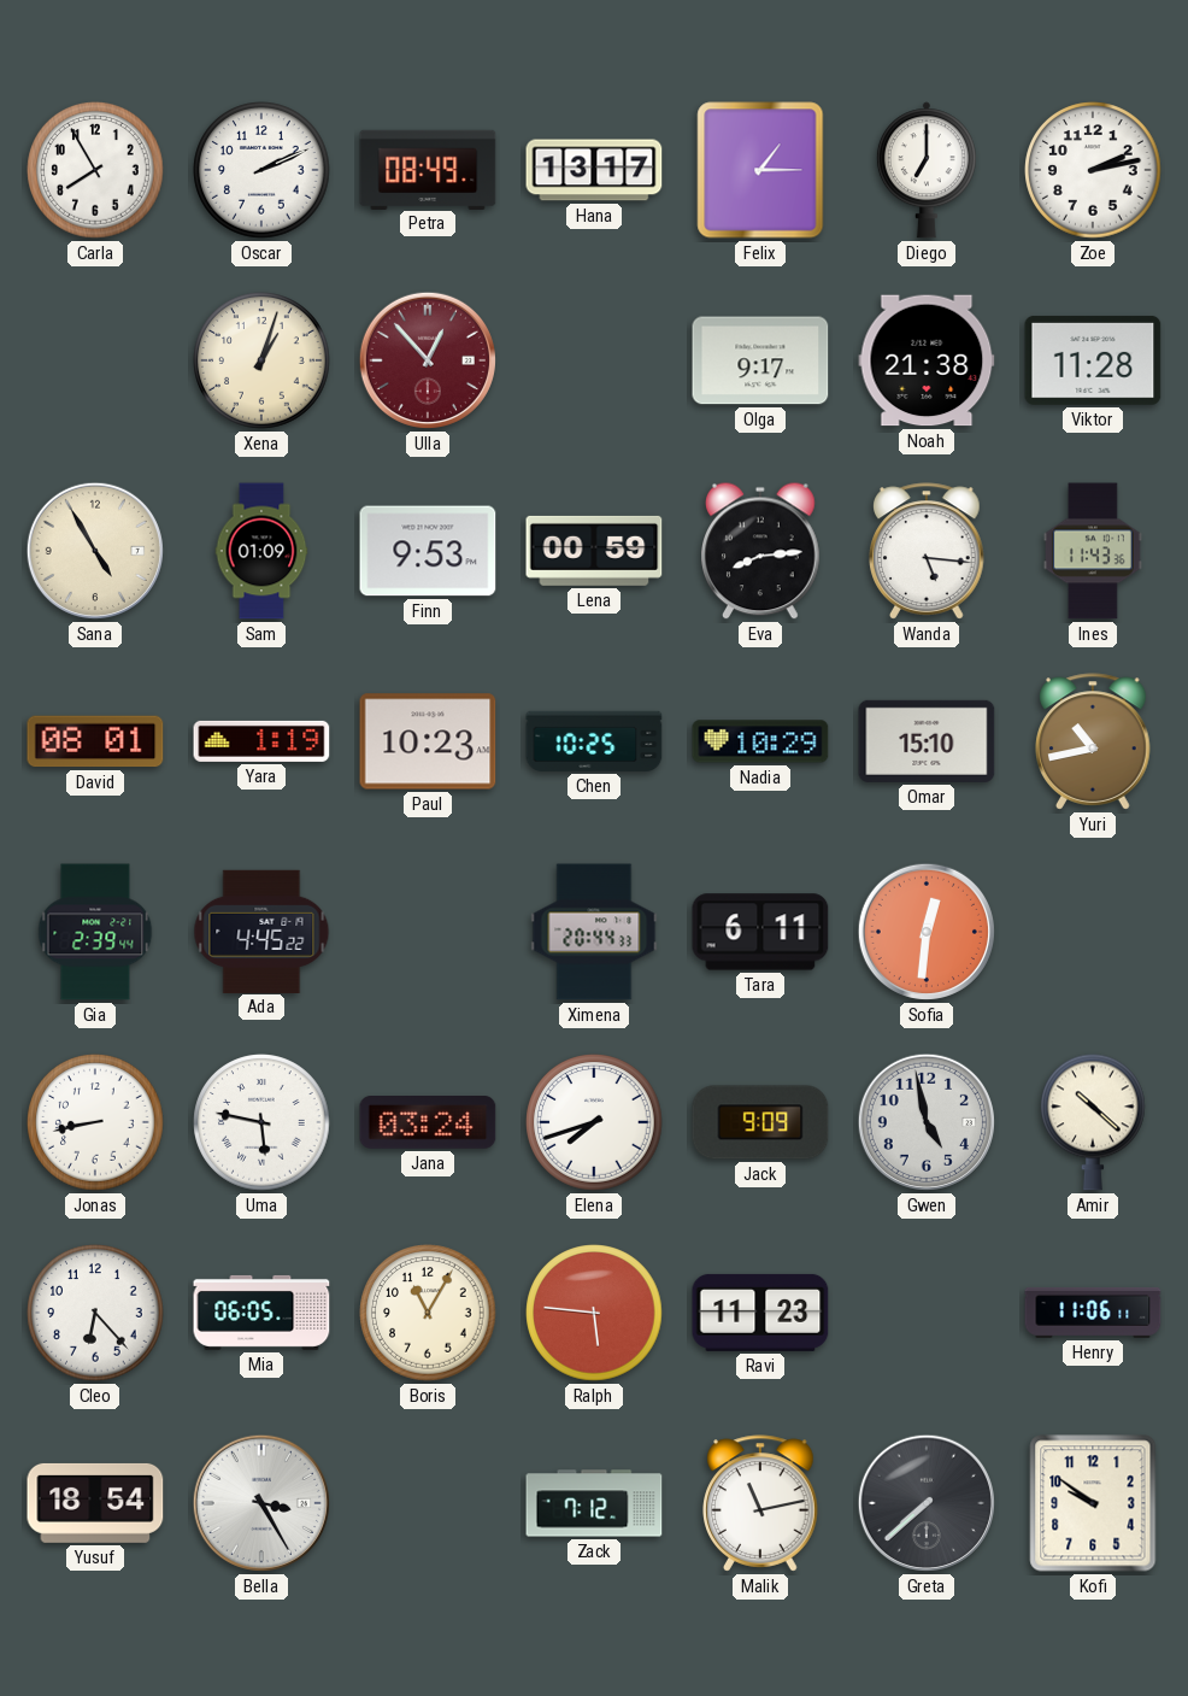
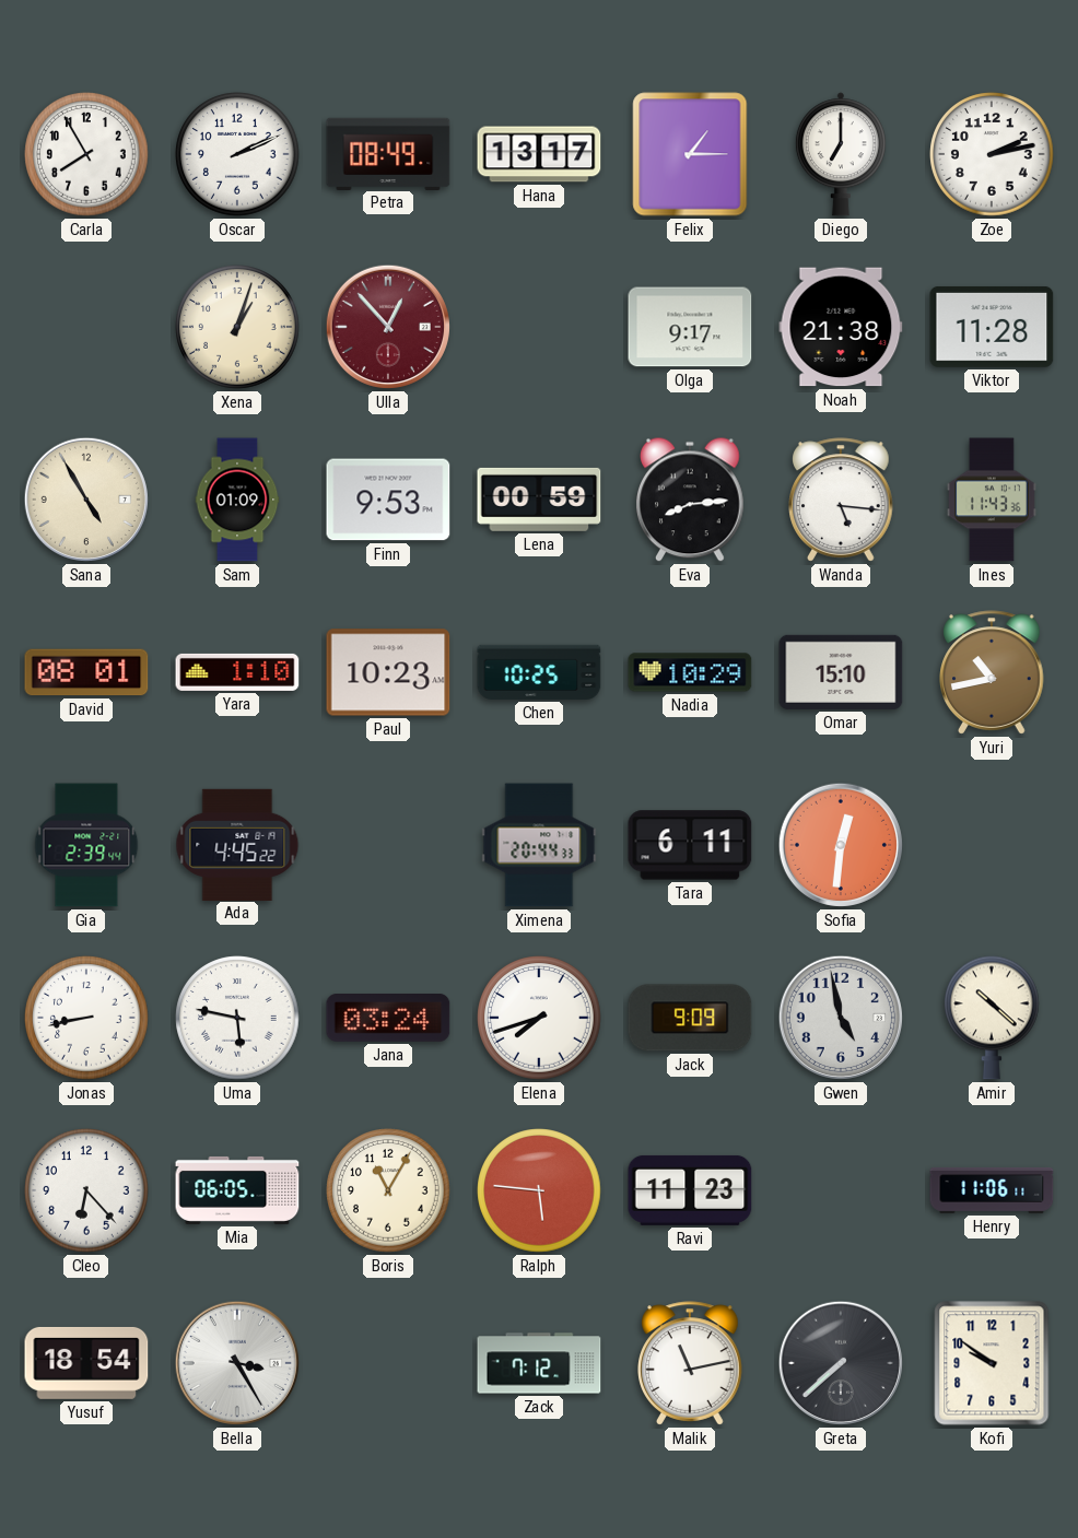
Yara: 1:19 -> 1:10 (237, 672)
